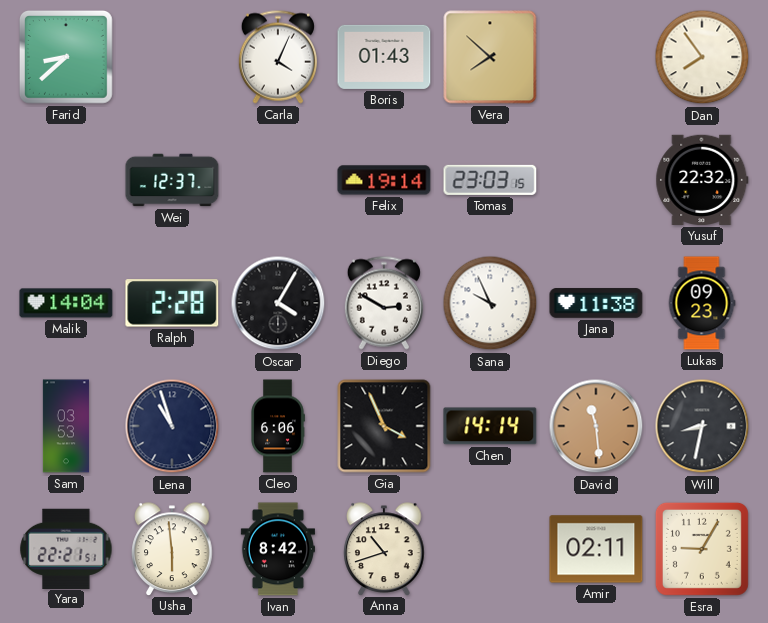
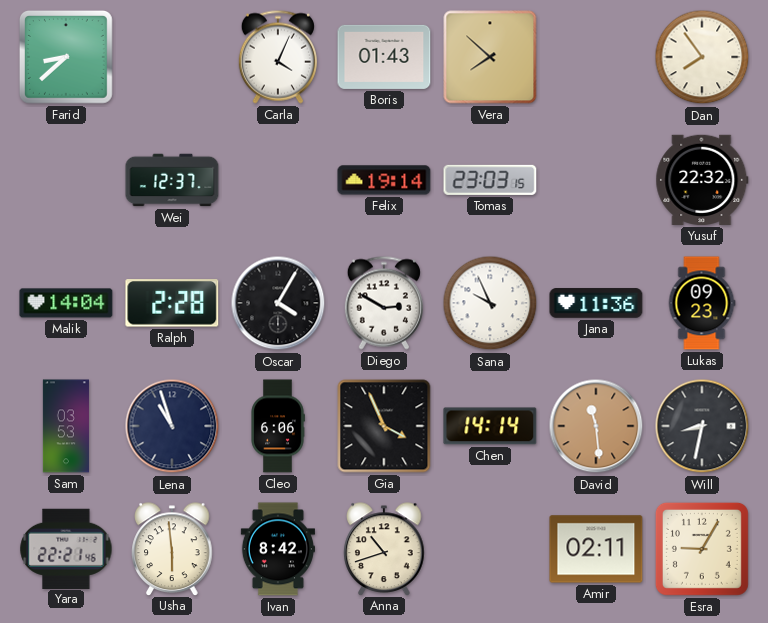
Jana: 11:38 -> 11:36 (596, 303)
Yara: 22:21:51 -> 22:21:46 (66, 548)
